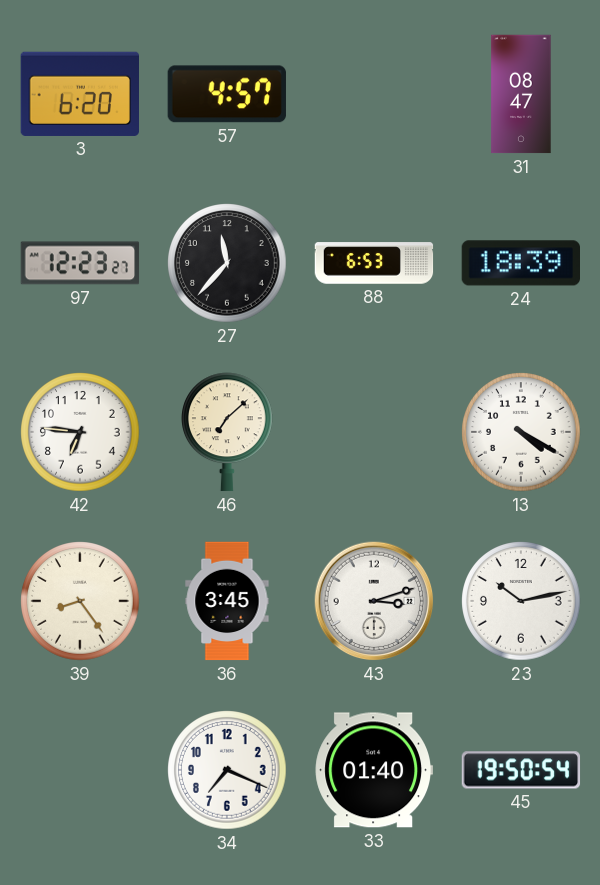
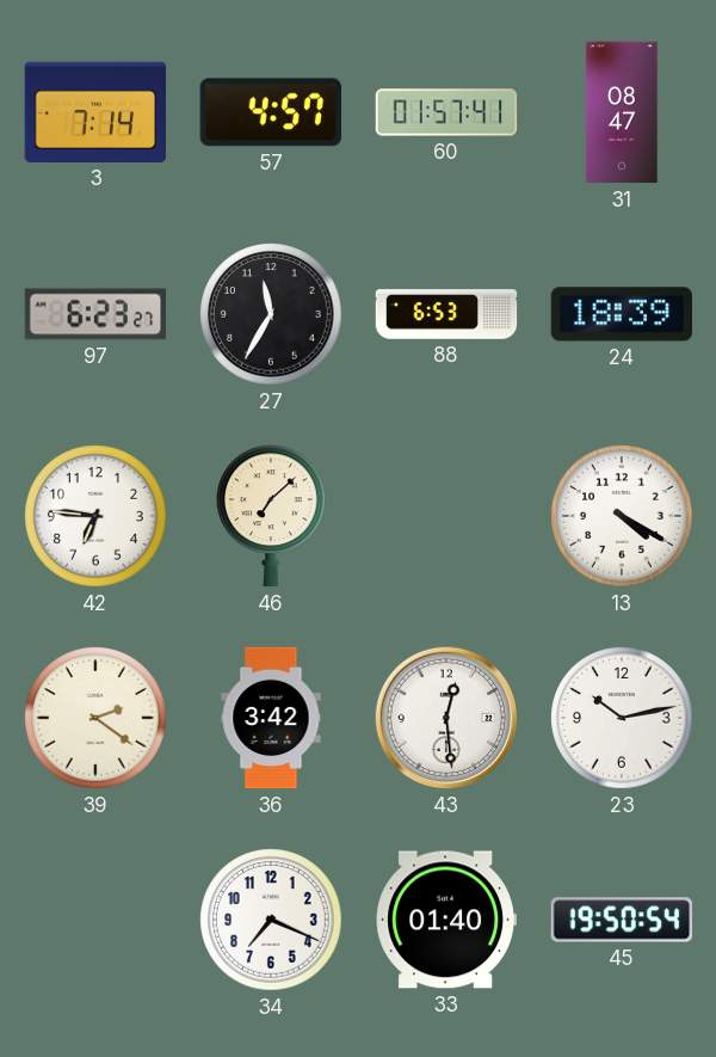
3: 6:20 -> 7:14 (94, 112)
60: none -> 01:57 (446, 112)
97: 12:23 -> 6:23 (95, 314)
27: 11:37 -> 11:35 (271, 314)
39: 8:24 -> 2:21 (95, 718)
36: 3:45 -> 3:42 (271, 718)
43: 3:12 -> 12:29 (446, 718)
